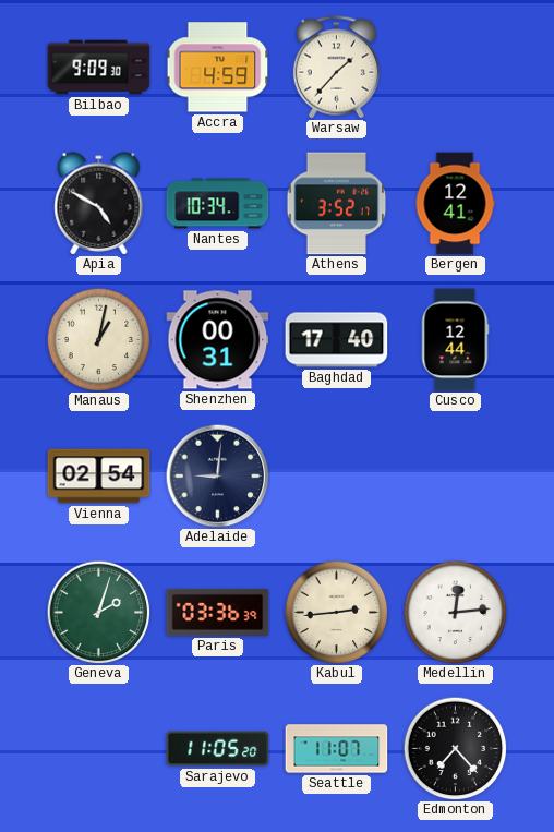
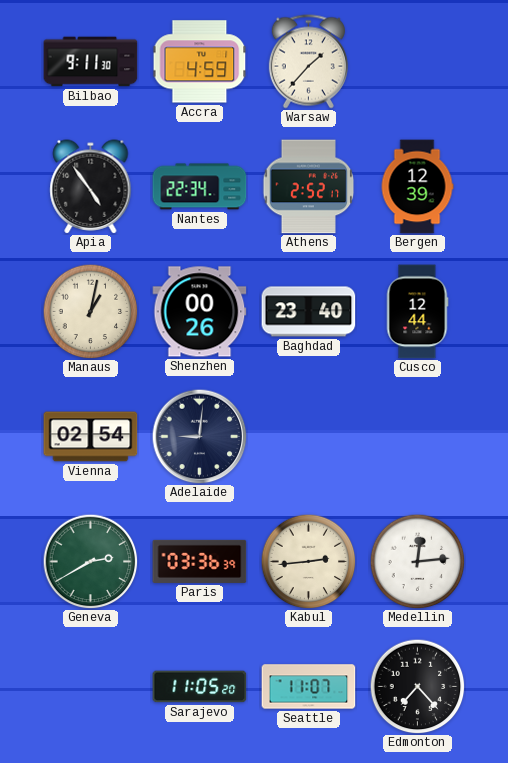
Bilbao: 9:09 -> 9:11 (91, 62)
Apia: 4:50 -> 4:54 (91, 187)
Nantes: 10:34 -> 22:34 (200, 187)
Athens: 3:52 -> 2:52 (309, 187)
Bergen: 12:41 -> 12:39 (417, 187)
Shenzhen: 00:31 -> 00:26 (200, 312)
Baghdad: 17:40 -> 23:40 (309, 312)
Geneva: 2:03 -> 2:40 (90, 561)
